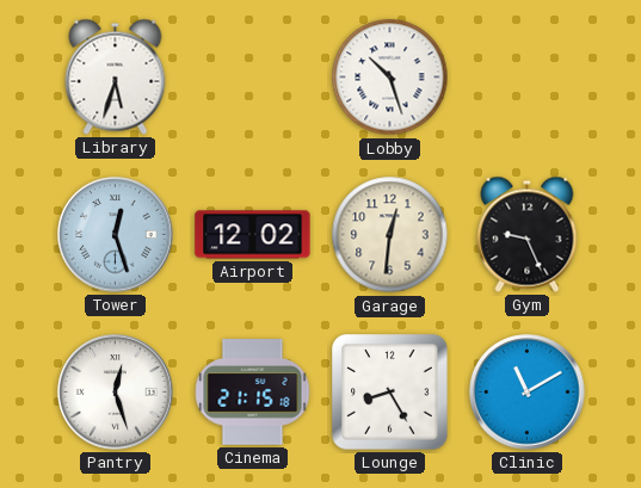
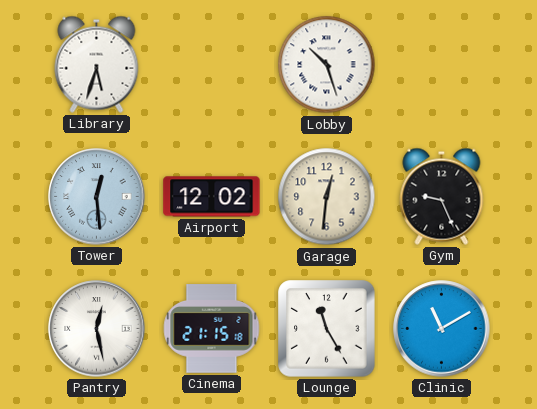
Tower: 12:27 -> 12:29 (97, 197)
Pantry: 12:27 -> 12:28 (97, 329)
Lounge: 8:25 -> 11:25 (327, 329)
